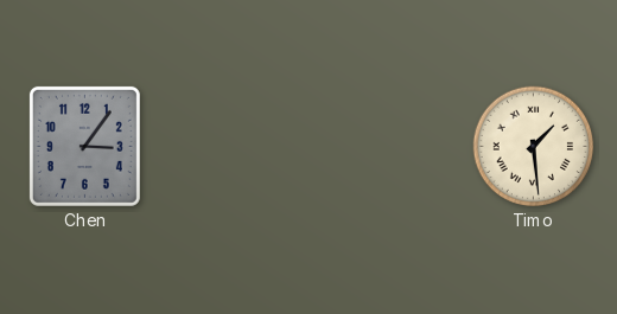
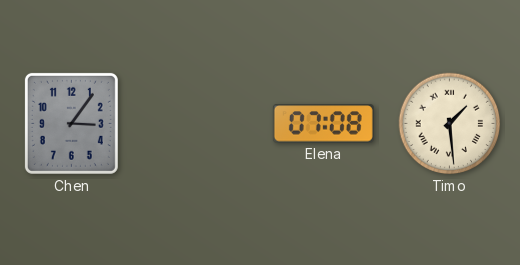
Elena: none -> 07:08 (323, 124)
